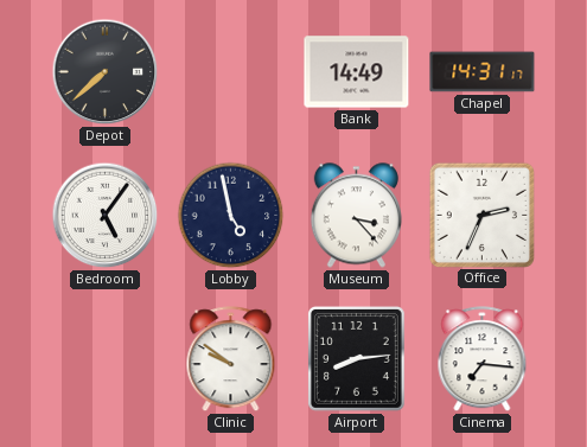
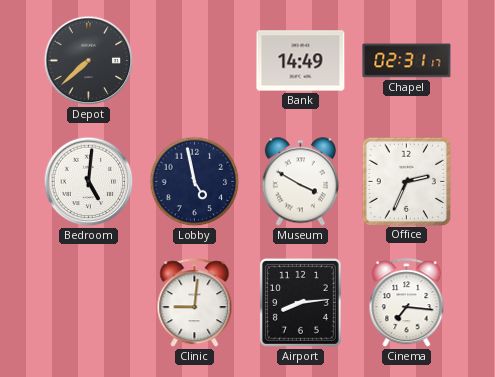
Chapel: 14:31 -> 02:31 (407, 61)
Bedroom: 5:06 -> 5:01 (89, 182)
Museum: 3:23 -> 3:50 (300, 182)
Clinic: 9:51 -> 9:01 (195, 303)
